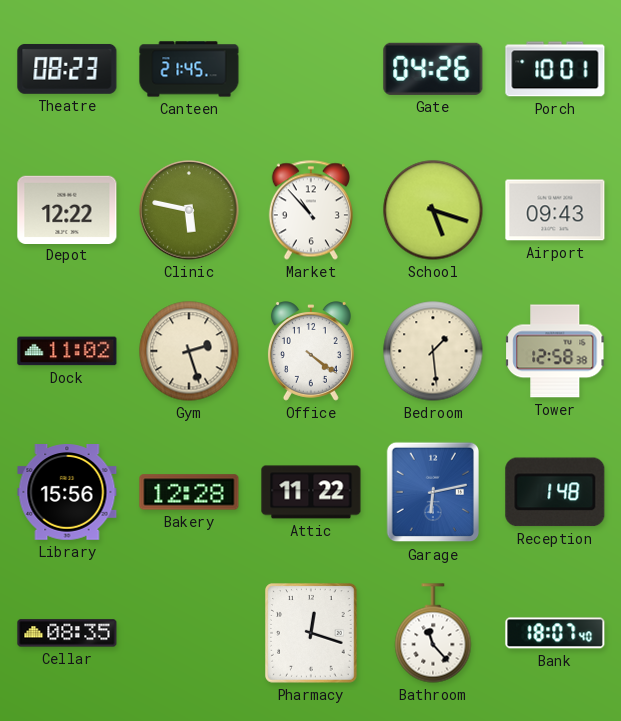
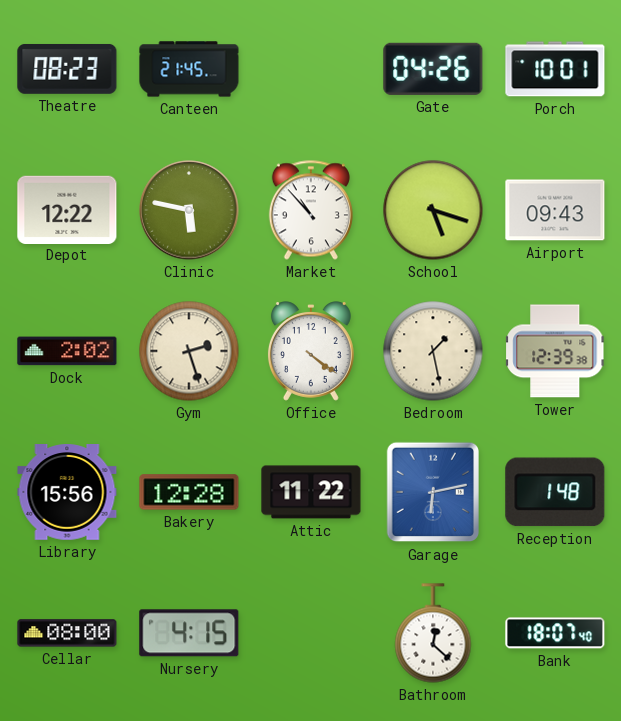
Dock: 11:02 -> 2:02 (67, 351)
Bedroom: 1:29 -> 1:28 (433, 351)
Tower: 12:58 -> 12:39 (555, 351)
Cellar: 08:35 -> 08:00 (67, 633)
Nursery: none -> 4:15 (189, 633)
Pharmacy: 12:18 -> none (311, 633)
Bathroom: 11:23 -> 12:22 (433, 633)
